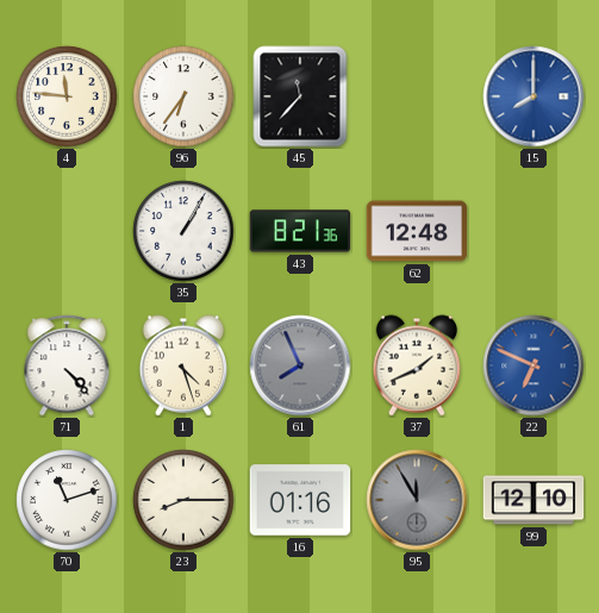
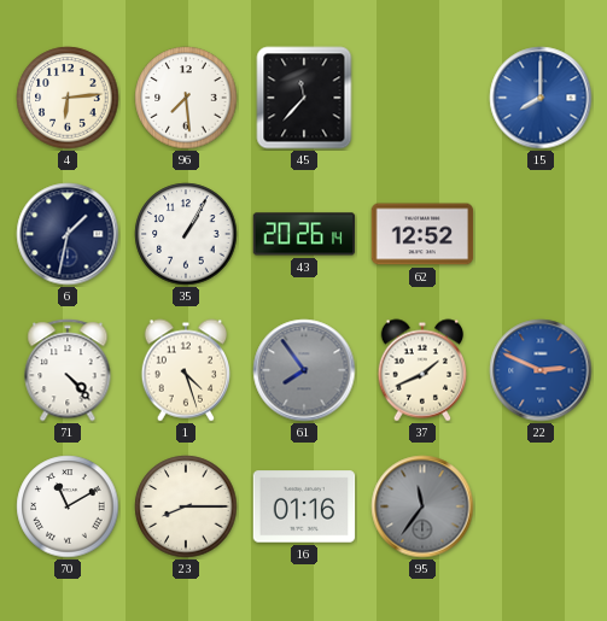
4: 11:46 -> 6:14 (68, 98)
96: 6:36 -> 7:29 (186, 98)
6: none -> 1:32 (68, 234)
43: 8:21 -> 20:26 (304, 234)
62: 12:48 -> 12:52 (422, 234)
61: 7:56 -> 7:54 (304, 370)
22: 6:49 -> 2:49 (541, 370)
70: 11:12 -> 11:10 (68, 506)
95: 11:55 -> 11:36 (422, 506)
99: 12:10 -> none (534, 500)
